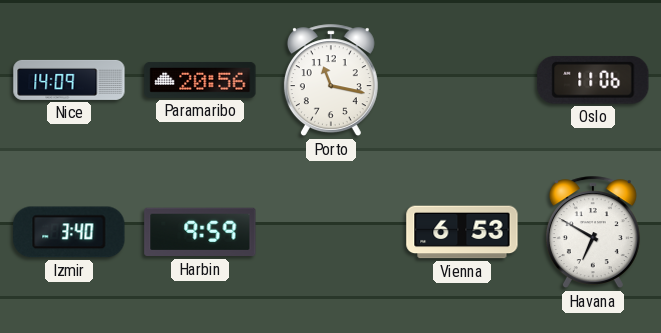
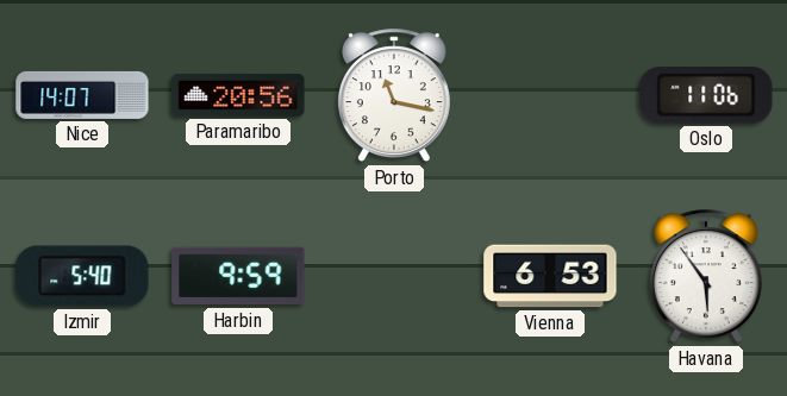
Nice: 14:09 -> 14:07 (82, 95)
Izmir: 3:40 -> 5:40 (82, 276)
Havana: 6:50 -> 5:54 (706, 277)
